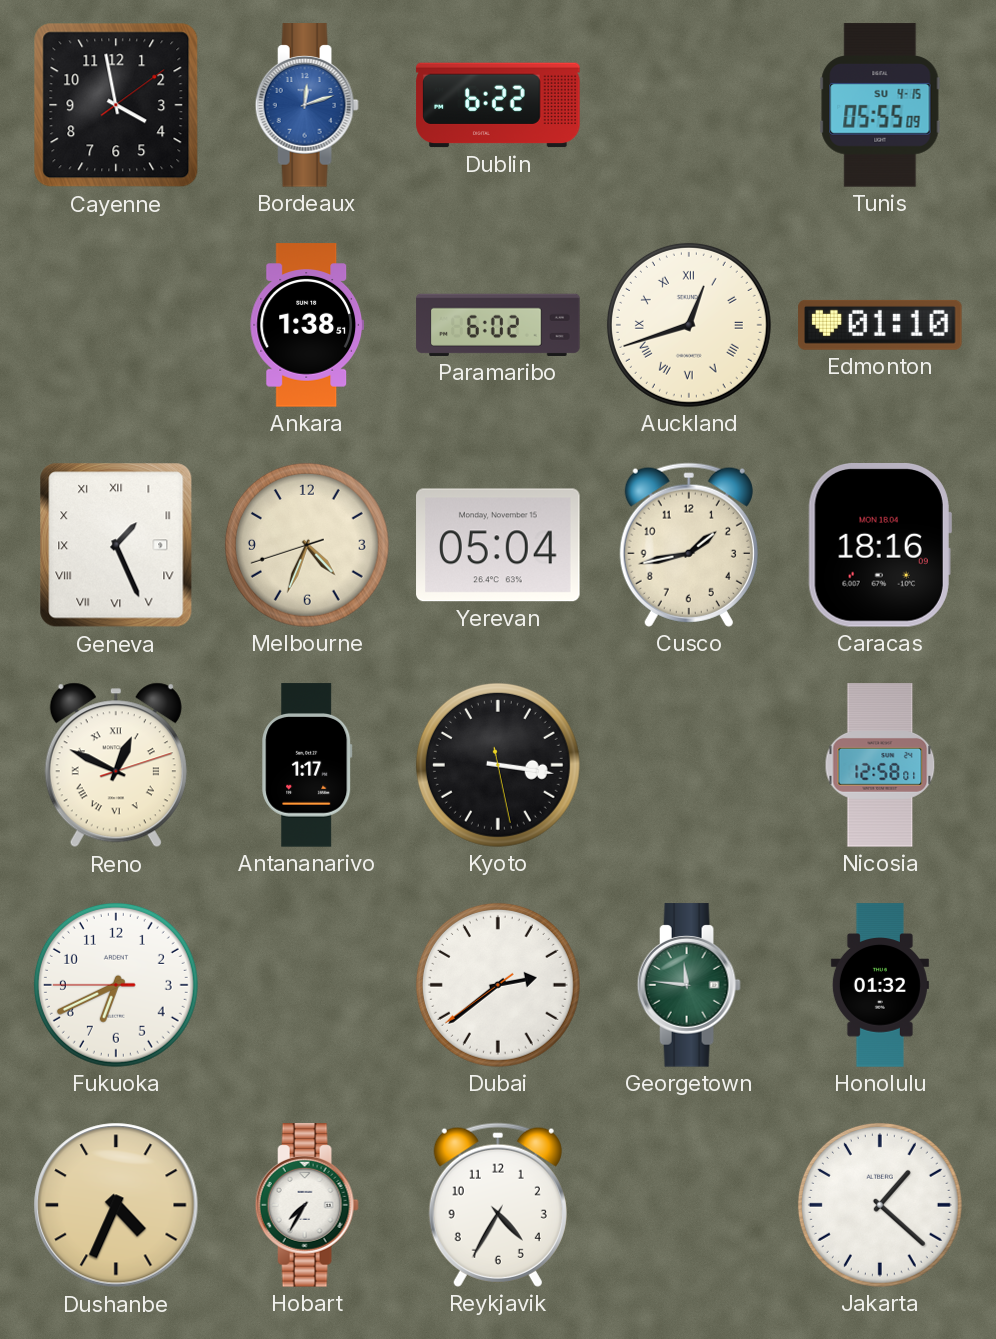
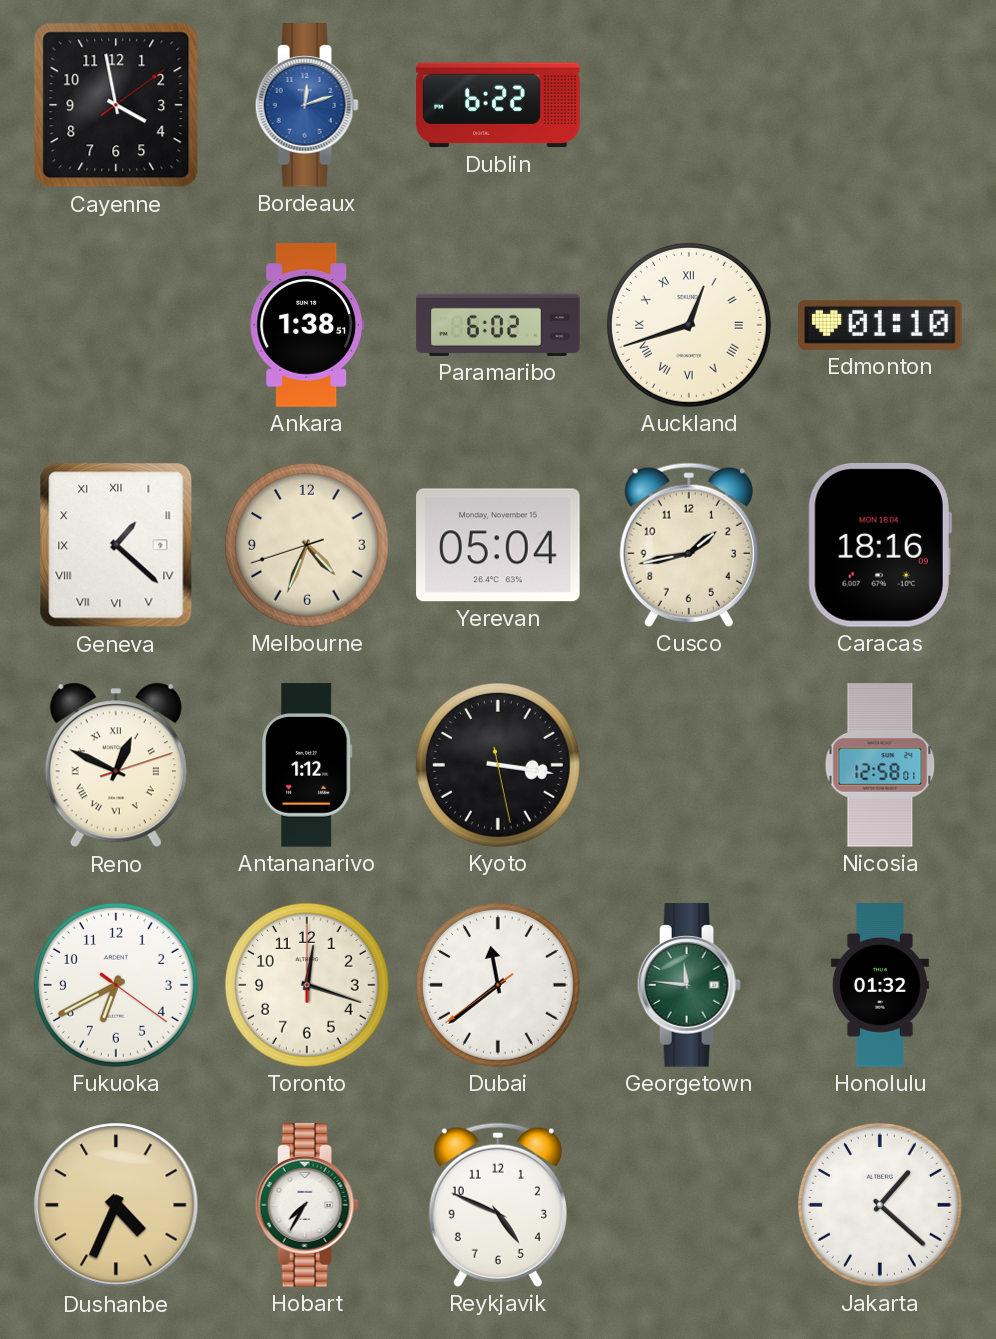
Tunis: 05:55 -> none (880, 105)
Geneva: 1:26 -> 1:22 (116, 545)
Antananarivo: 1:17 -> 1:12 (307, 765)
Fukuoka: 6:40:45 -> 6:40:21 (116, 985)
Toronto: none -> 12:18 (307, 985)
Dubai: 2:38 -> 11:38 (498, 985)
Reykjavik: 4:35 -> 4:49 (498, 1205)
